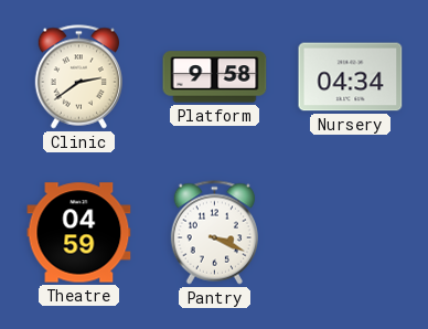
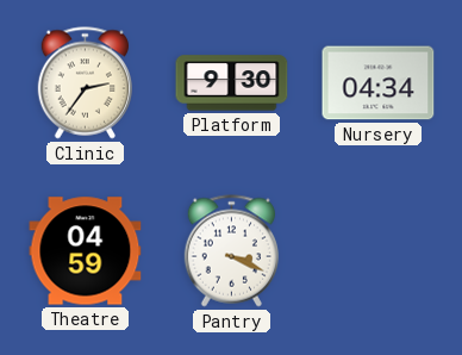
Clinic: 2:39 -> 2:36 (85, 83)
Platform: 9:58 -> 9:30 (232, 83)
